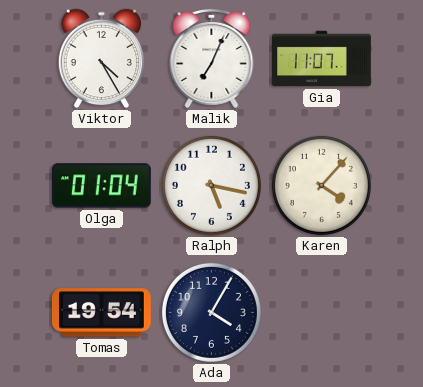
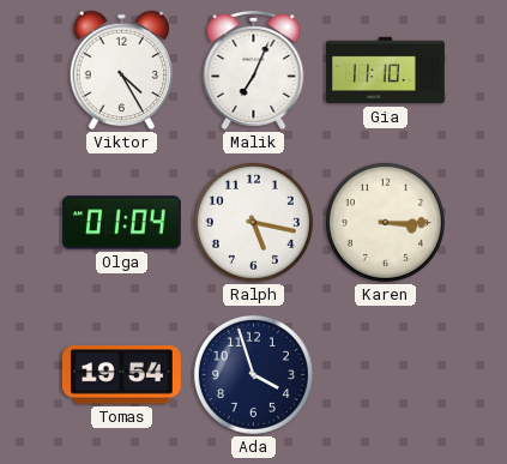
Gia: 11:07 -> 11:10 (386, 71)
Karen: 4:07 -> 3:15 (385, 222)
Ada: 4:05 -> 3:57 (253, 374)
